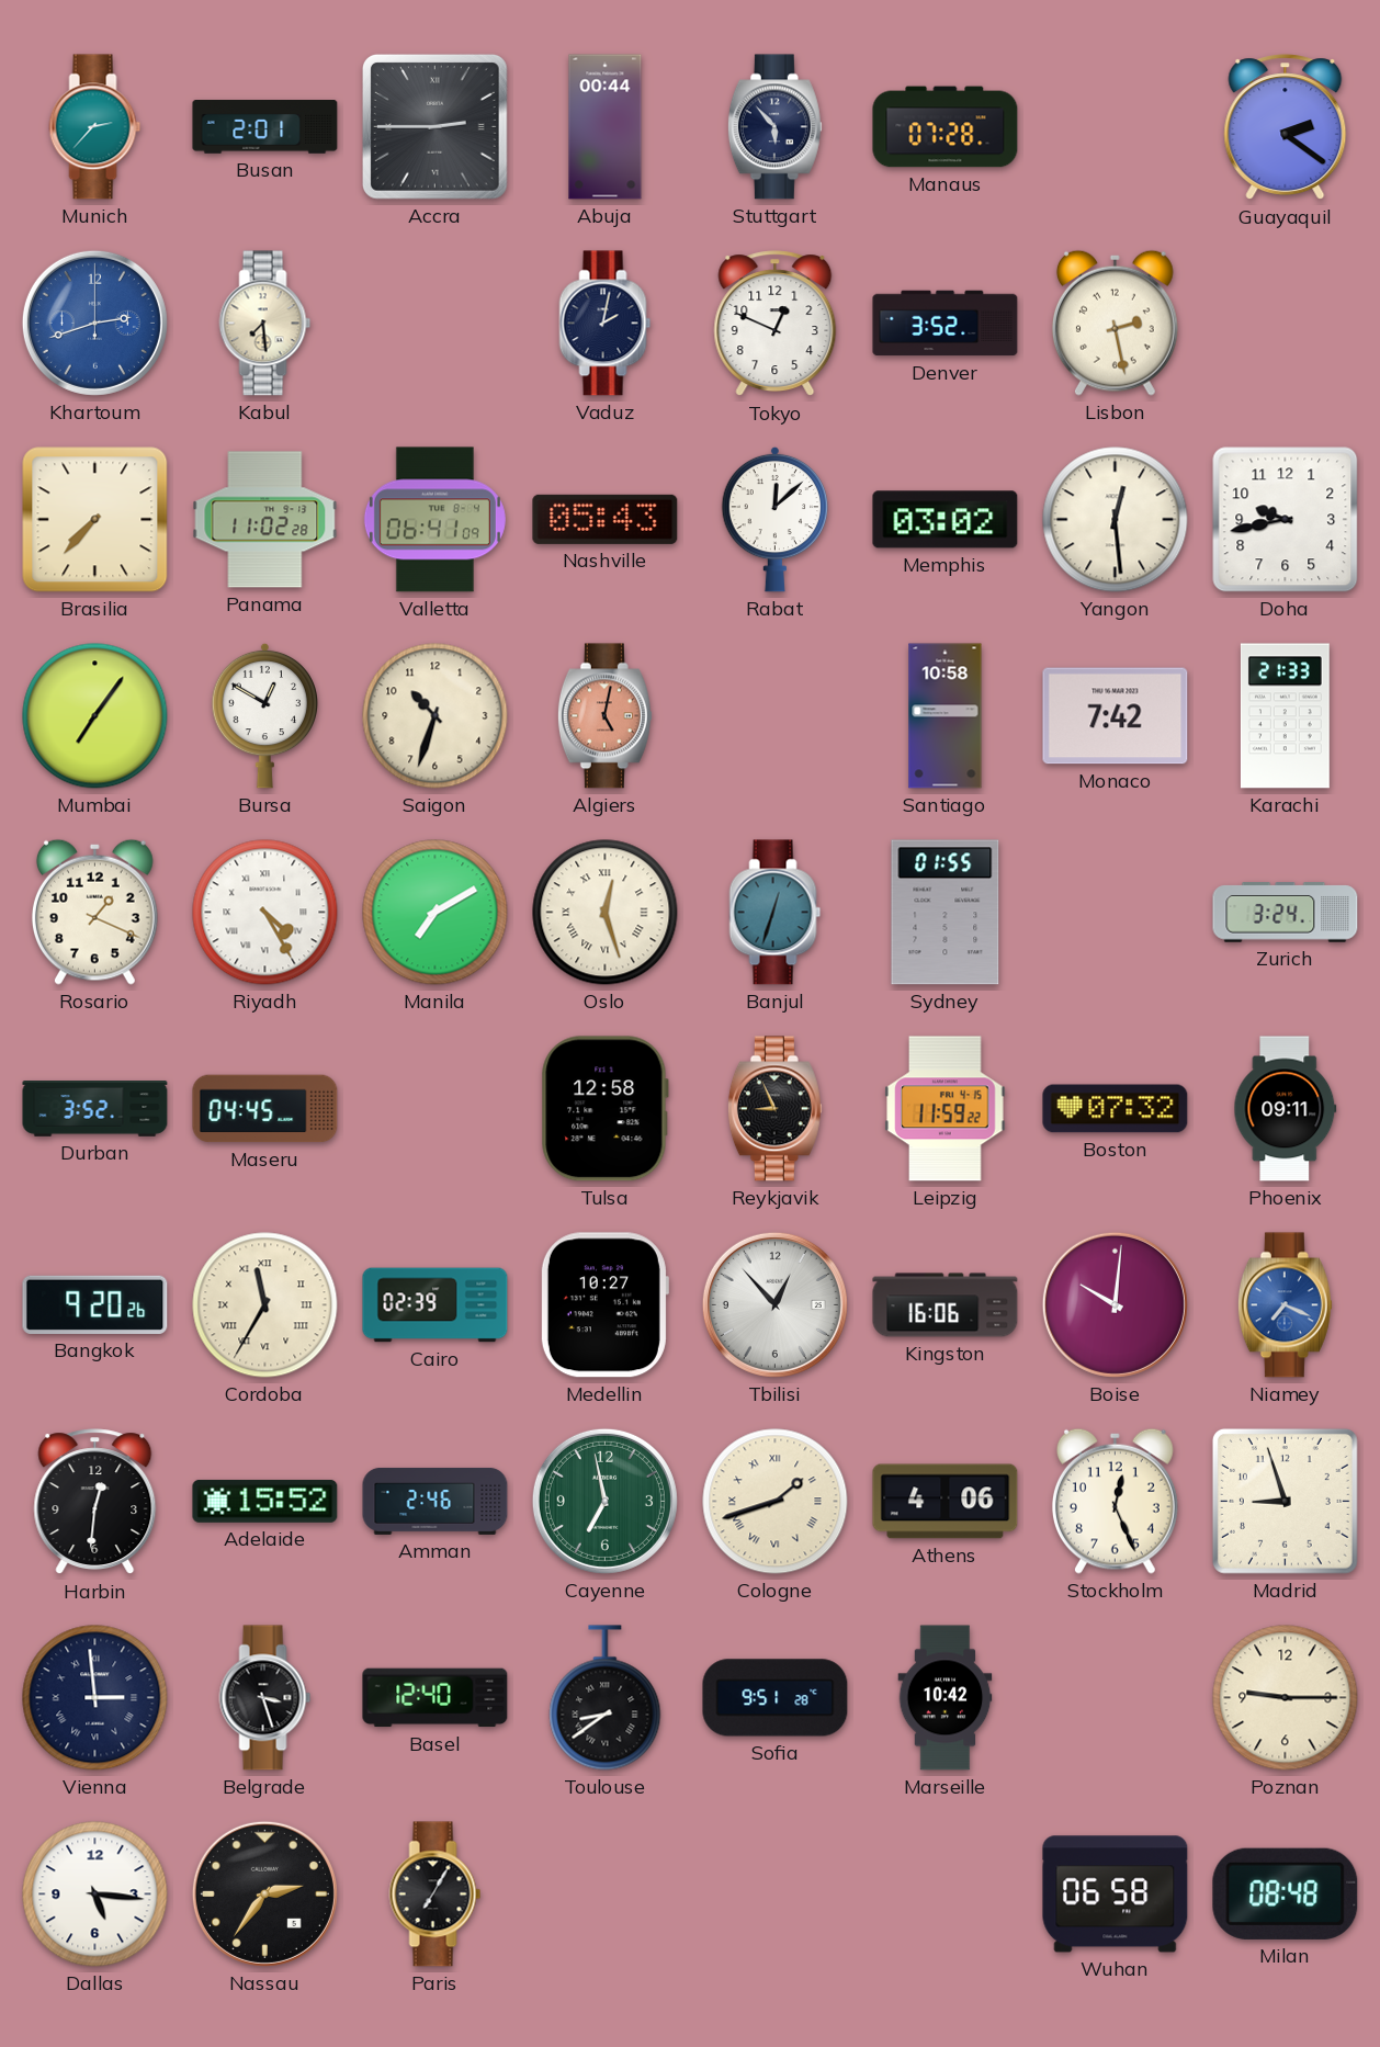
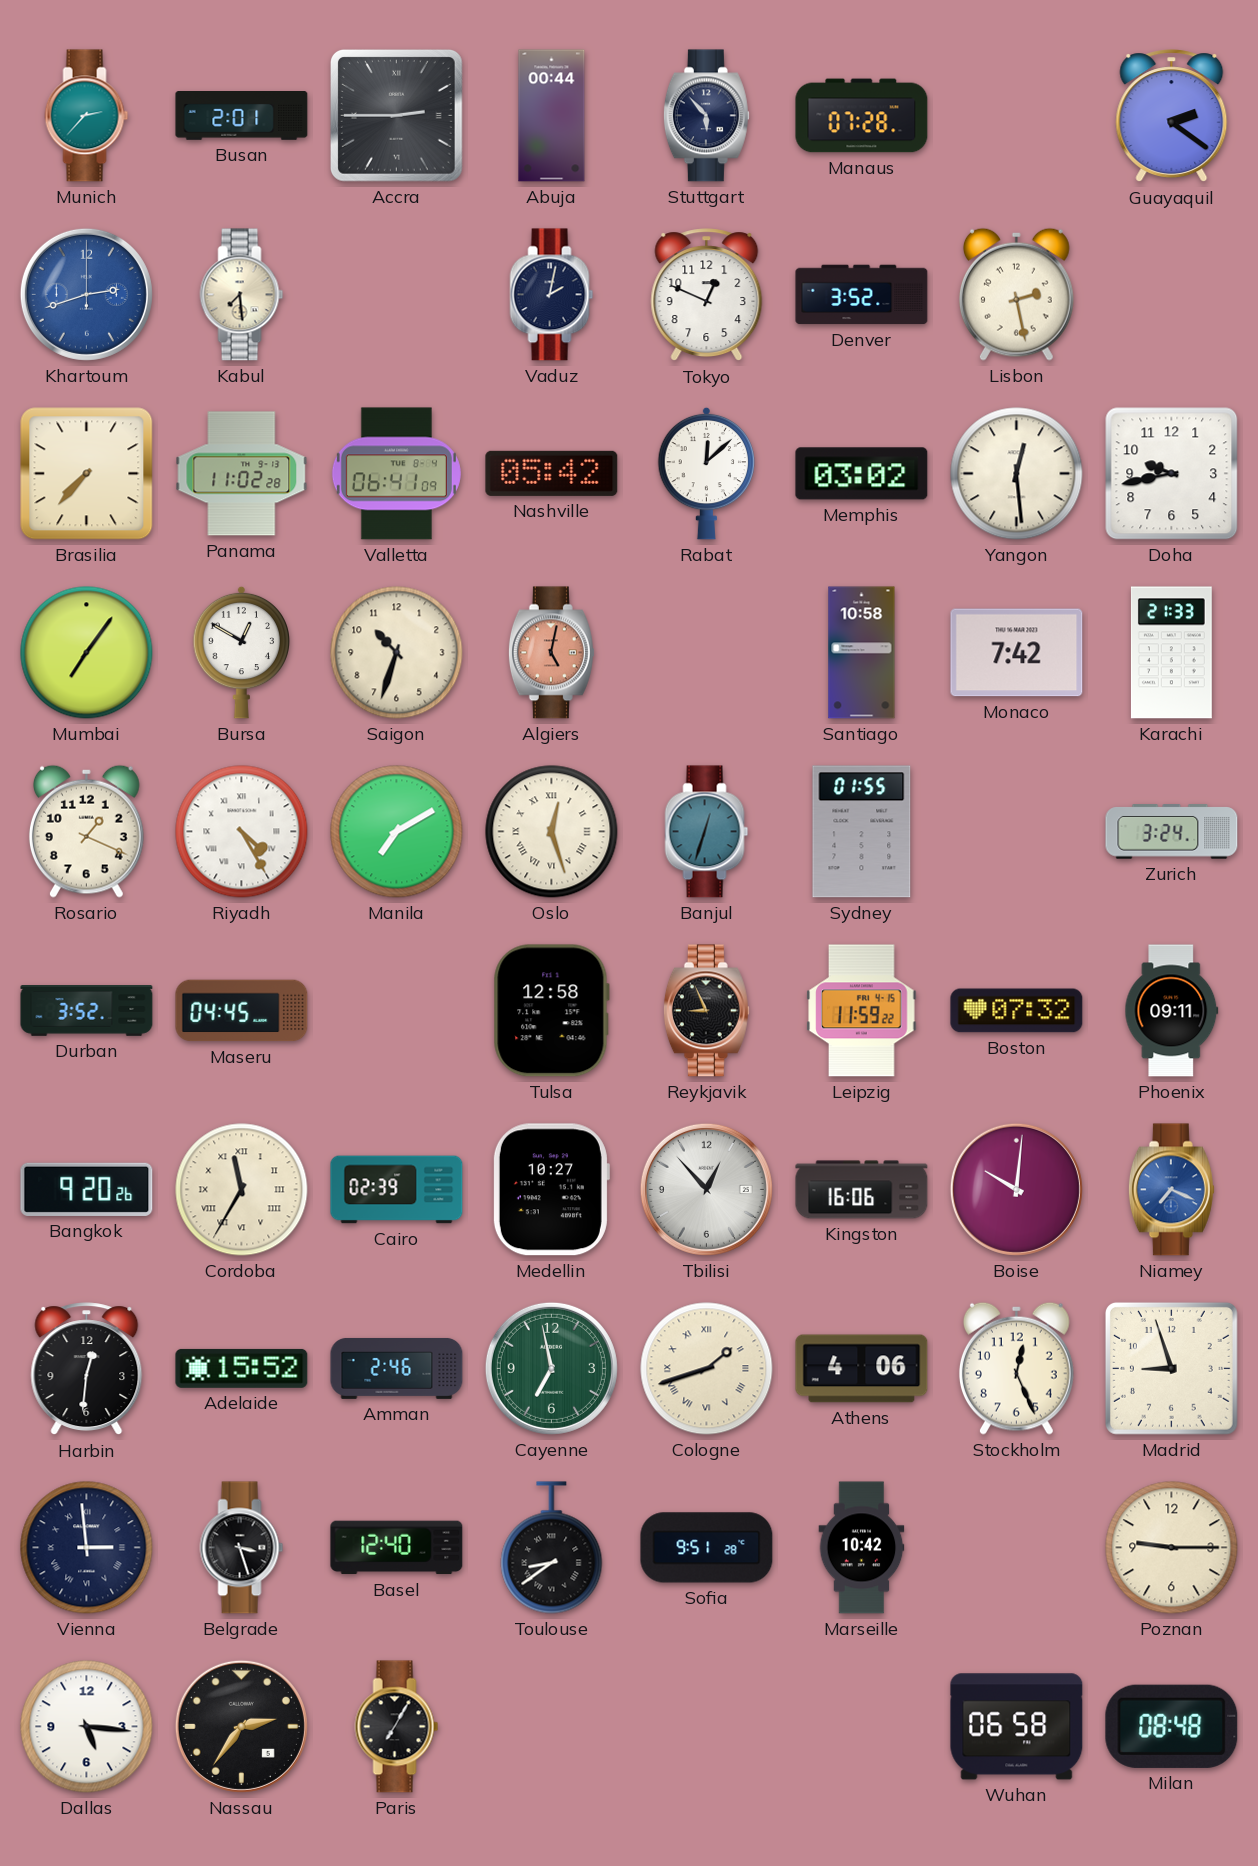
Nashville: 05:43 -> 05:42 (552, 473)
